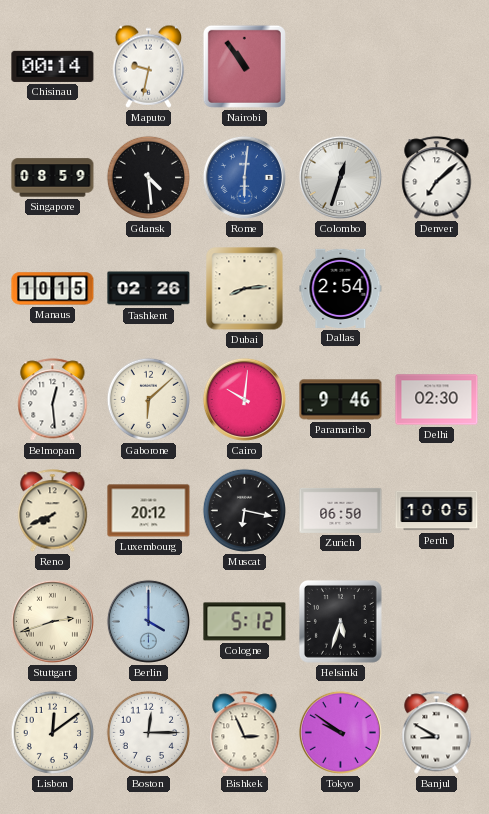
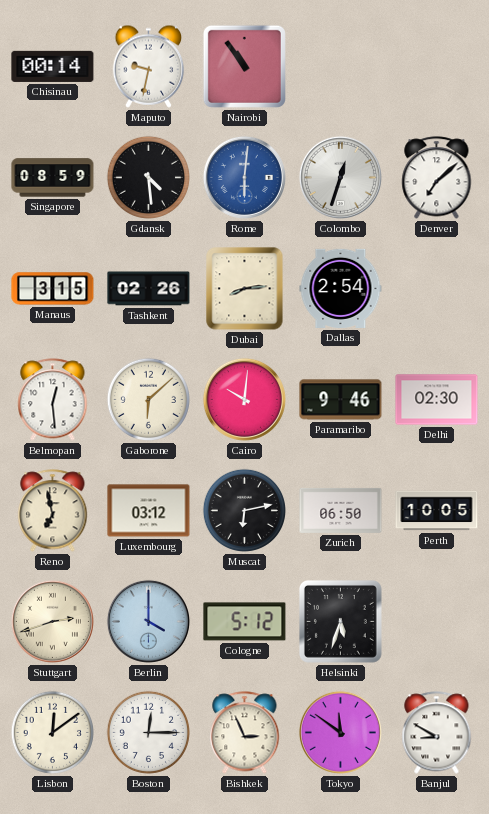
Manaus: 10:15 -> 3:15 (53, 289)
Reno: 7:41 -> 6:58 (53, 511)
Luxembourg: 20:12 -> 03:12 (149, 511)
Muscat: 6:17 -> 6:13 (244, 510)
Tokyo: 9:51 -> 11:51 (340, 732)
